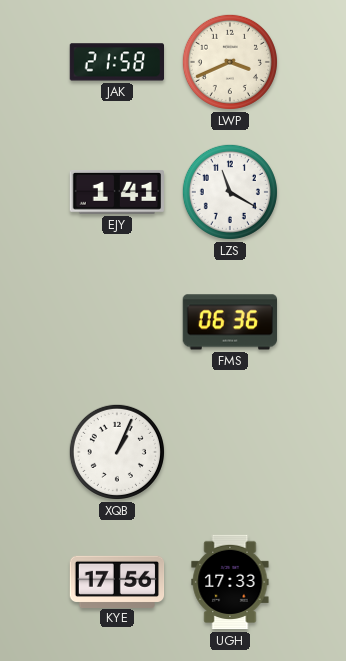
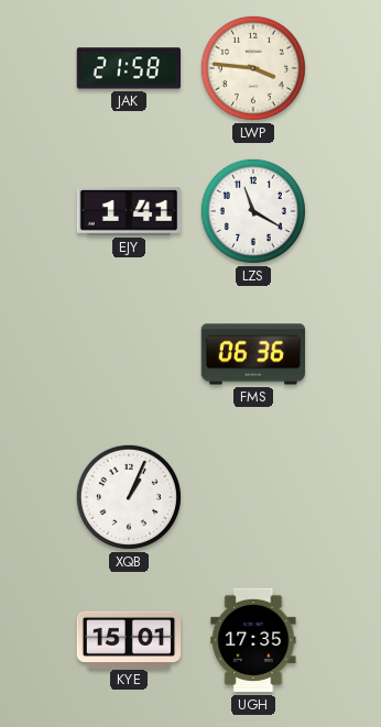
LWP: 3:41 -> 3:46 (253, 68)
KYE: 17:56 -> 15:01 (129, 639)
UGH: 17:33 -> 17:35 (253, 640)
